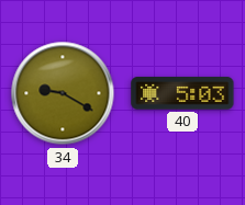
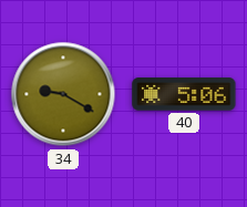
40: 5:03 -> 5:06 (184, 94)
